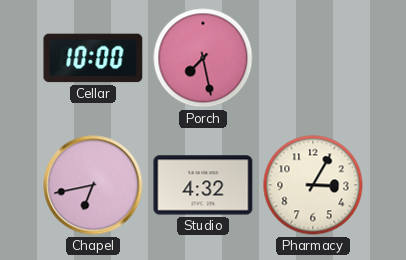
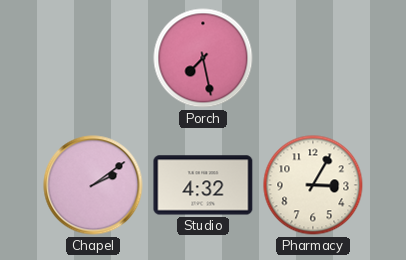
Cellar: 10:00 -> none (93, 58)
Chapel: 6:43 -> 2:09 (93, 185)
